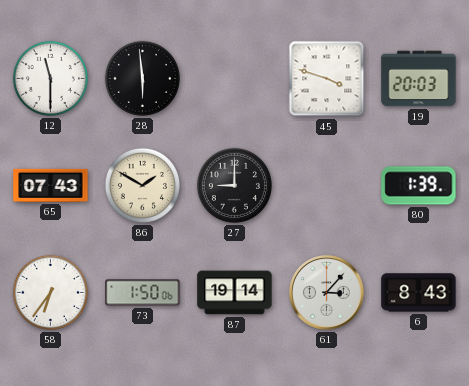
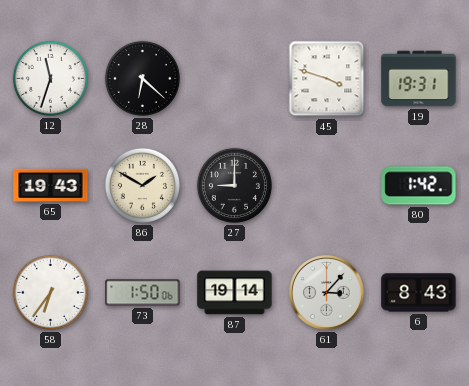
12: 11:30 -> 11:33 (50, 78)
28: 5:59 -> 6:22 (142, 78)
19: 20:03 -> 19:31 (419, 79)
65: 07:43 -> 19:43 (51, 185)
80: 1:39 -> 1:42 (419, 186)
